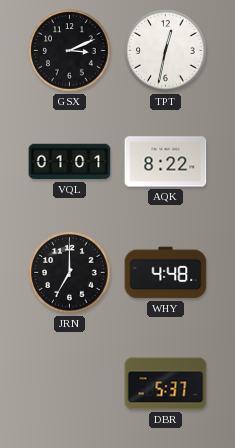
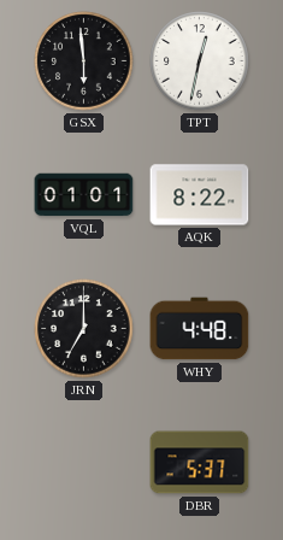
GSX: 3:11 -> 5:59 (84, 61)
